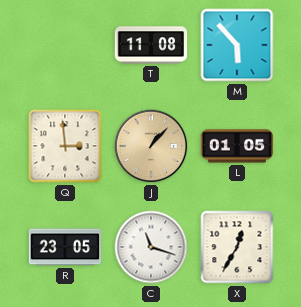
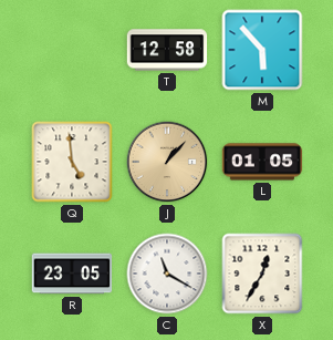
T: 11:08 -> 12:58 (167, 50)
Q: 2:59 -> 4:59 (72, 162)
C: 11:18 -> 11:20 (167, 274)
